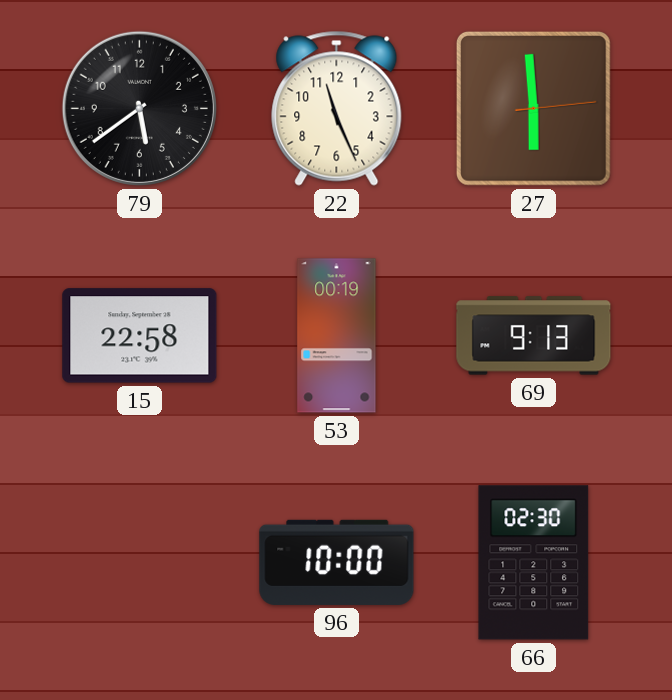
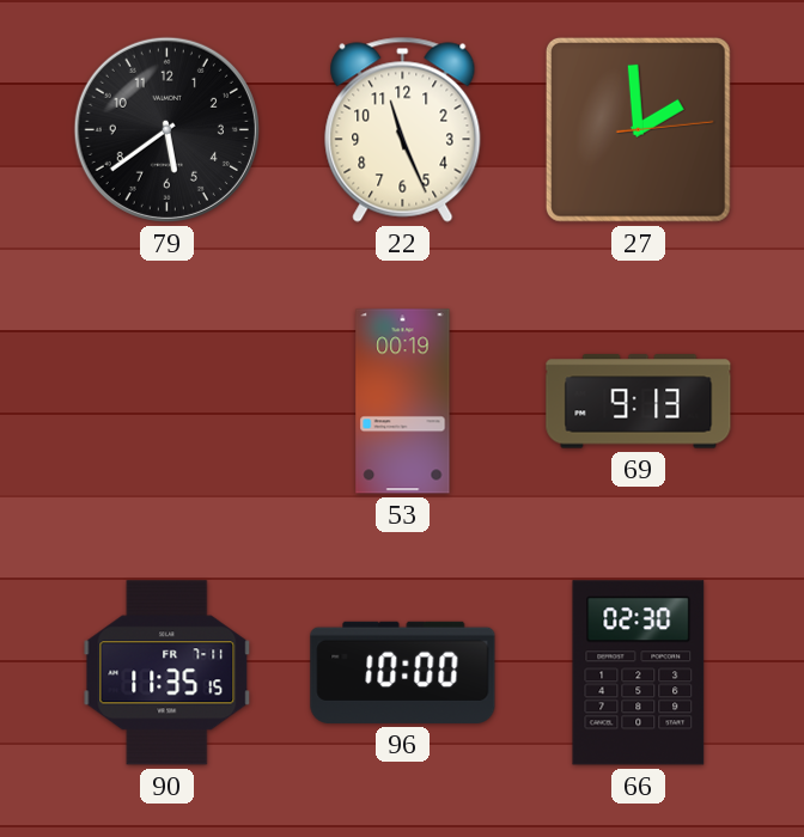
27: 5:59 -> 1:59 (638, 129)
15: 22:58 -> none (140, 336)
90: none -> 11:35 (167, 673)
